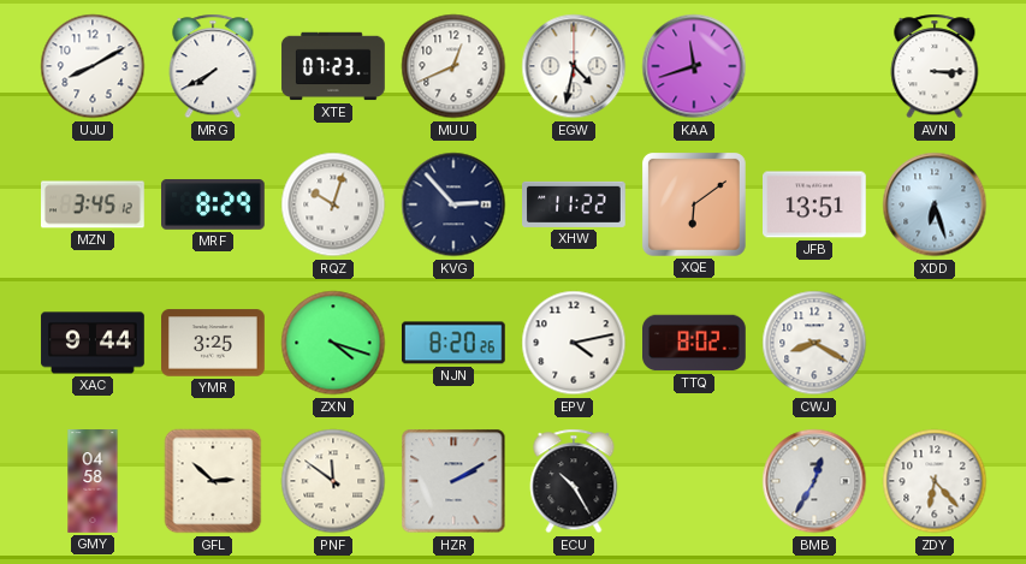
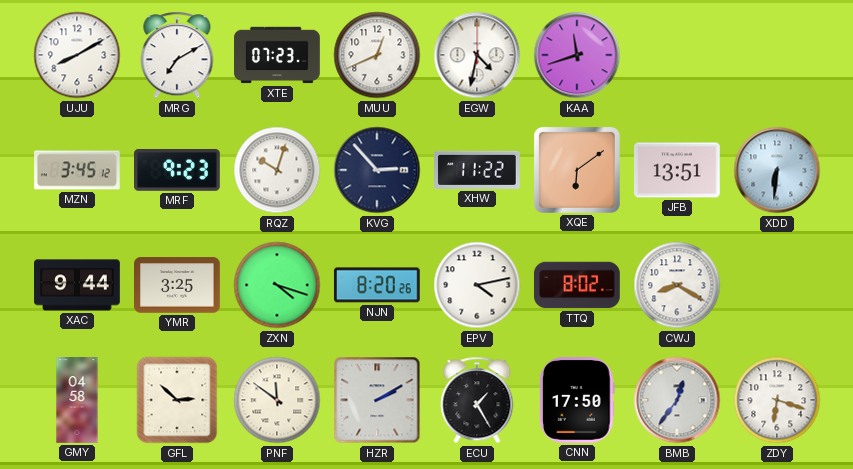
MRG: 7:40 -> 7:10 (177, 55)
AVN: 3:15 -> none (935, 66)
MRF: 8:29 -> 9:23 (178, 171)
XDD: 6:27 -> 6:31 (777, 170)
ECU: 10:25 -> 1:25 (477, 400)
CNN: none -> 17:50 (577, 401)
BMB: 12:35 -> 12:36 (677, 400)
ZDY: 6:23 -> 6:18 (777, 400)
